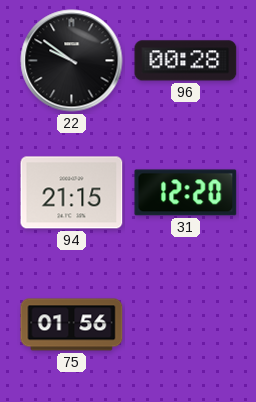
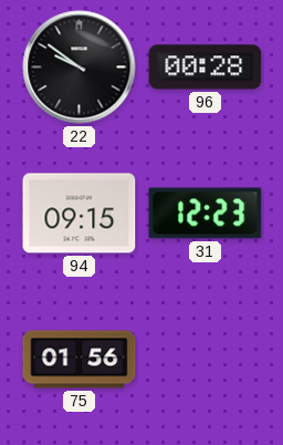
94: 21:15 -> 09:15 (80, 214)
31: 12:20 -> 12:23 (206, 214)
